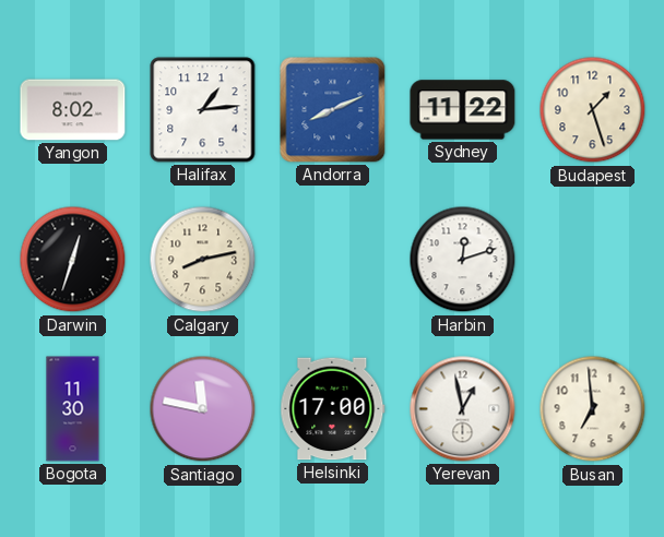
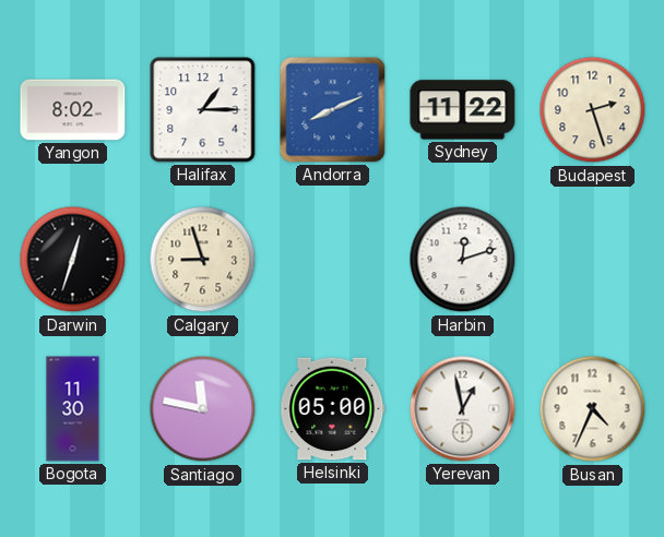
Halifax: 1:14 -> 1:15 (203, 110)
Budapest: 1:27 -> 2:27 (593, 110)
Calgary: 8:13 -> 8:57 (203, 260)
Helsinki: 17:00 -> 05:00 (333, 409)
Busan: 6:59 -> 4:34 (593, 409)
